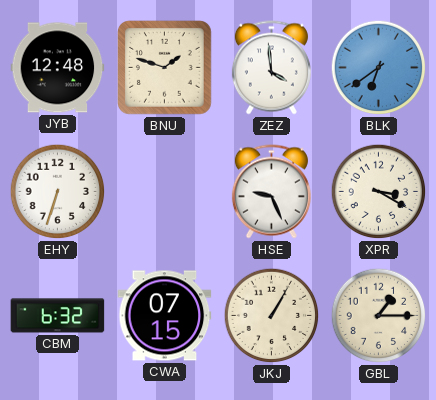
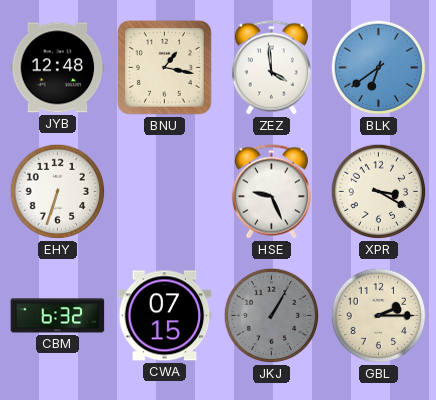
BNU: 1:48 -> 1:17 (165, 68)
JKJ dial: cream -> grey (272, 316)
GBL: 1:15 -> 2:15 (379, 316)
